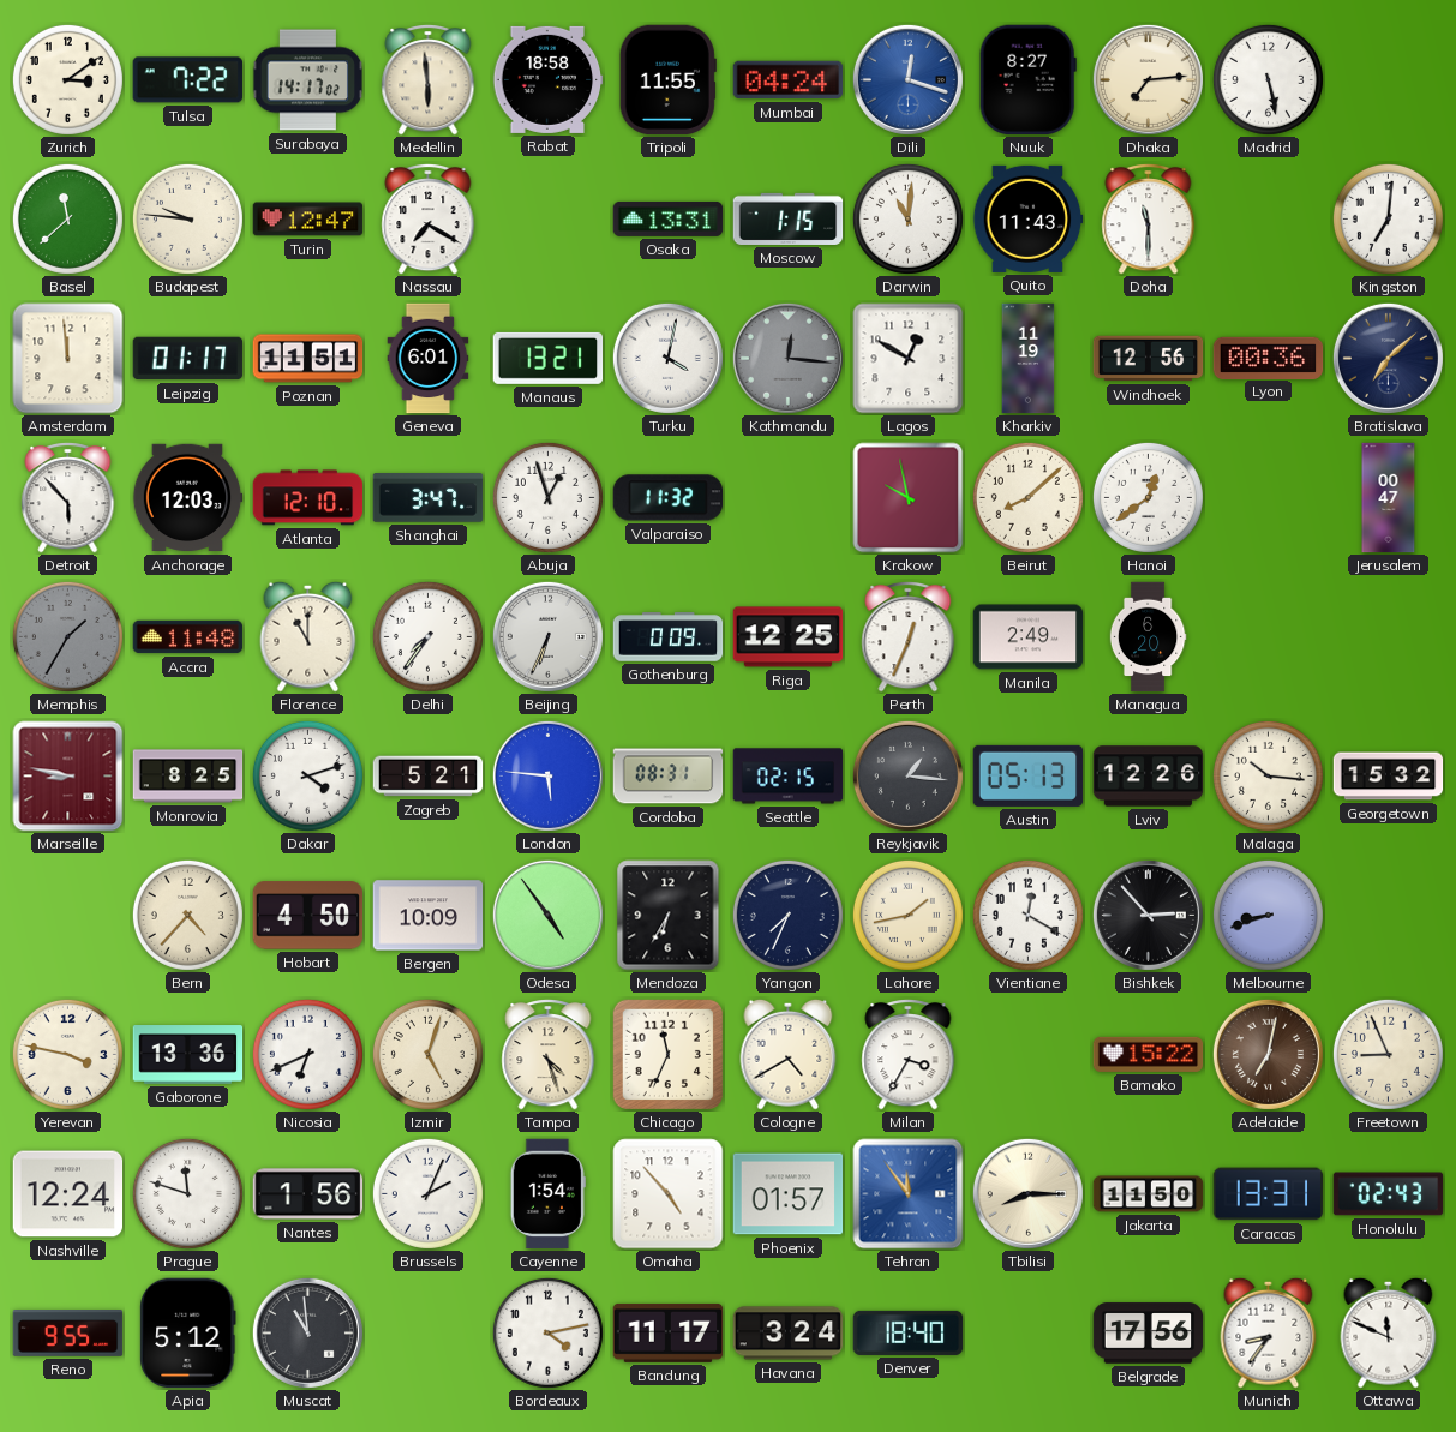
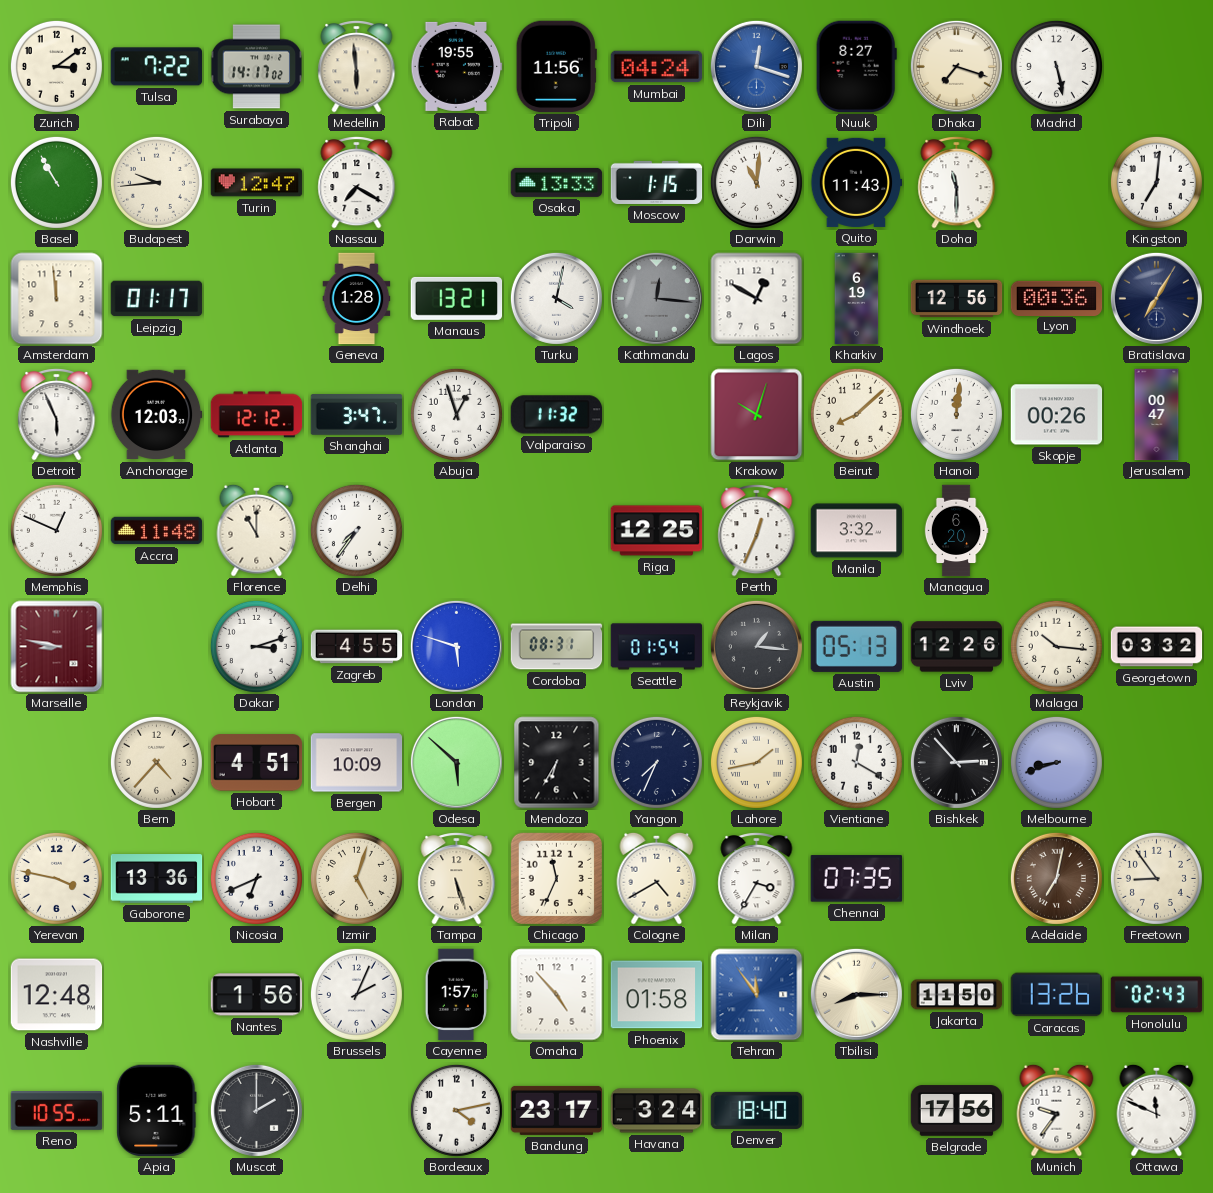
Rabat: 18:58 -> 19:55 (457, 66)
Tripoli: 11:55 -> 11:56 (556, 67)
Dhaka: 7:14 -> 7:18 (956, 66)
Basel: 11:38 -> 10:55 (56, 182)
Budapest: 9:46 -> 9:44 (156, 182)
Osaka: 13:31 -> 13:33 (557, 182)
Poznan: 11:51 -> none (308, 359)
Geneva: 6:01 -> 1:28 (357, 299)
Kharkiv: 11:19 -> 6:19 (857, 299)
Bratislava: 7:08 -> 7:05 (1156, 298)
Detroit: 5:53 -> 5:56 (57, 415)
Atlanta: 12:10 -> 12:12 (257, 415)
Krakow: 9:58 -> 10:03 (757, 415)
Hanoi: 12:39 -> 12:01 (956, 414)
Skopje: none -> 00:26 (1057, 415)
Memphis: 1:35 -> 12:49 (56, 530)
Memphis dial: grey -> white (56, 530)
Beijing: 6:34 -> none (547, 636)
Gothenburg: 0:09 -> none (669, 637)
Manila: 2:49 -> 3:32 (857, 531)
Monrovia: 8:25 -> none (188, 777)
Dakar: 4:12 -> 3:12 (256, 646)
Zagreb: 5:21 -> 4:55 (357, 647)
London: 5:46 -> 5:48 (456, 646)
Seattle: 02:15 -> 01:54 (657, 647)
Georgetown: 15:32 -> 03:32 (1157, 647)
Hobart: 4:50 -> 4:51 (257, 763)
Odesa: 4:54 -> 5:52 (456, 762)
Tampa: 4:27 -> 5:27 (457, 879)
Chennai: none -> 07:35 (856, 879)
Bamako: 15:22 -> none (1149, 1054)
Freetown: 8:56 -> 8:54 (1156, 878)
Nashville: 12:24 -> 12:48 (57, 995)
Prague: 11:48 -> none (187, 1193)
Cayenne: 1:54 -> 1:57 (456, 995)
Phoenix: 01:57 -> 01:58 (657, 995)
Caracas: 13:31 -> 13:26 (1057, 995)
Reno: 9:55 -> 10:55 (57, 1111)
Apia: 5:12 -> 5:11 (157, 1111)
Muscat: 10:59 -> 2:00 (256, 1110)
Bandung: 11:17 -> 23:17 (557, 1110)
Munich: 8:36 -> 9:36 (1057, 1110)
